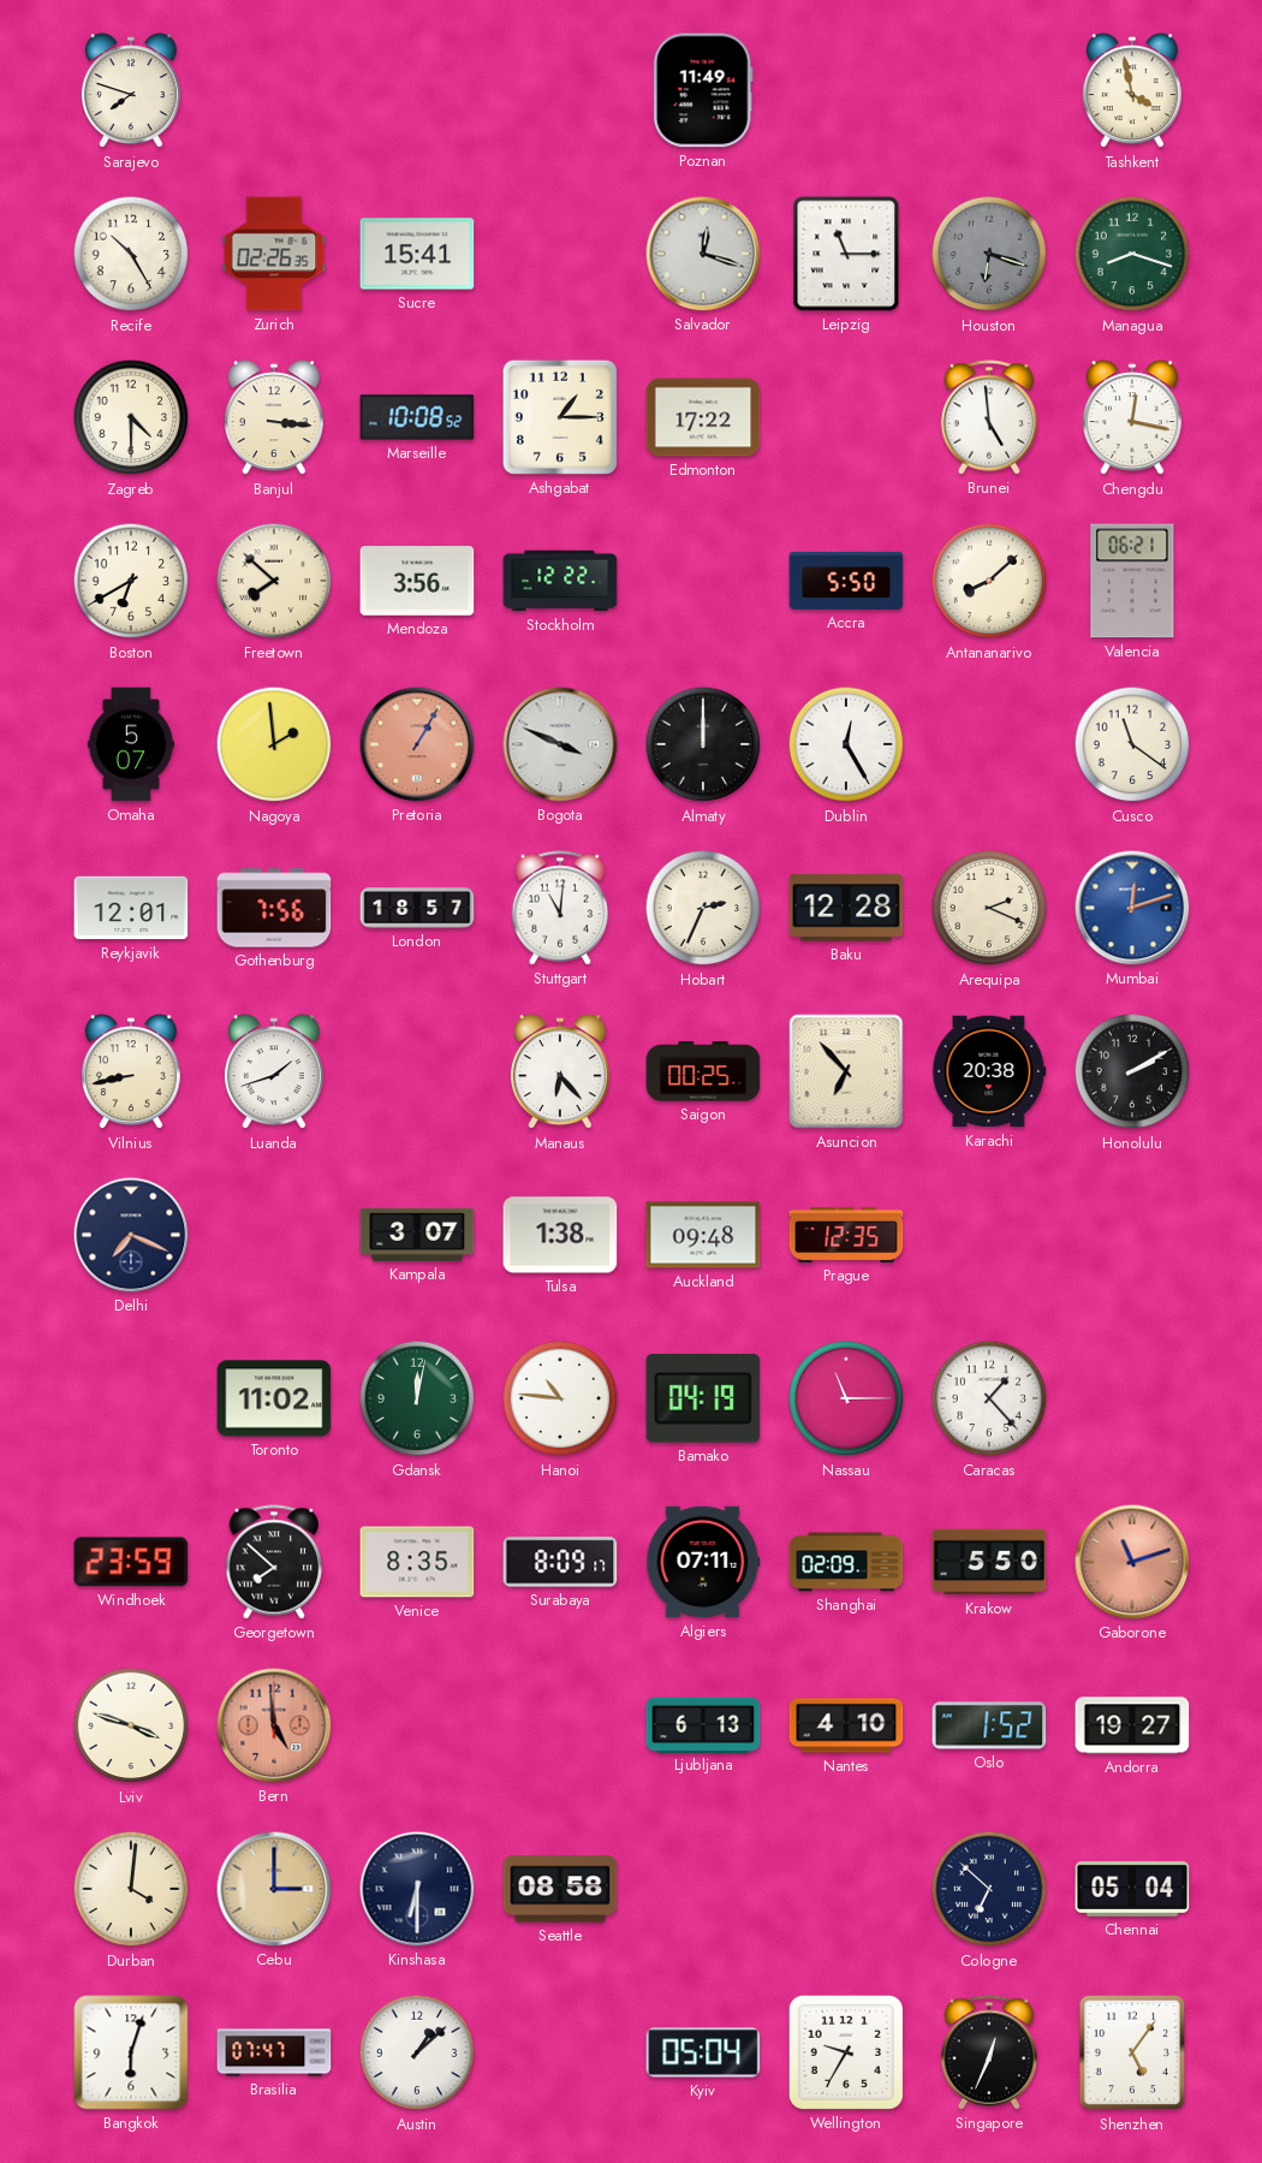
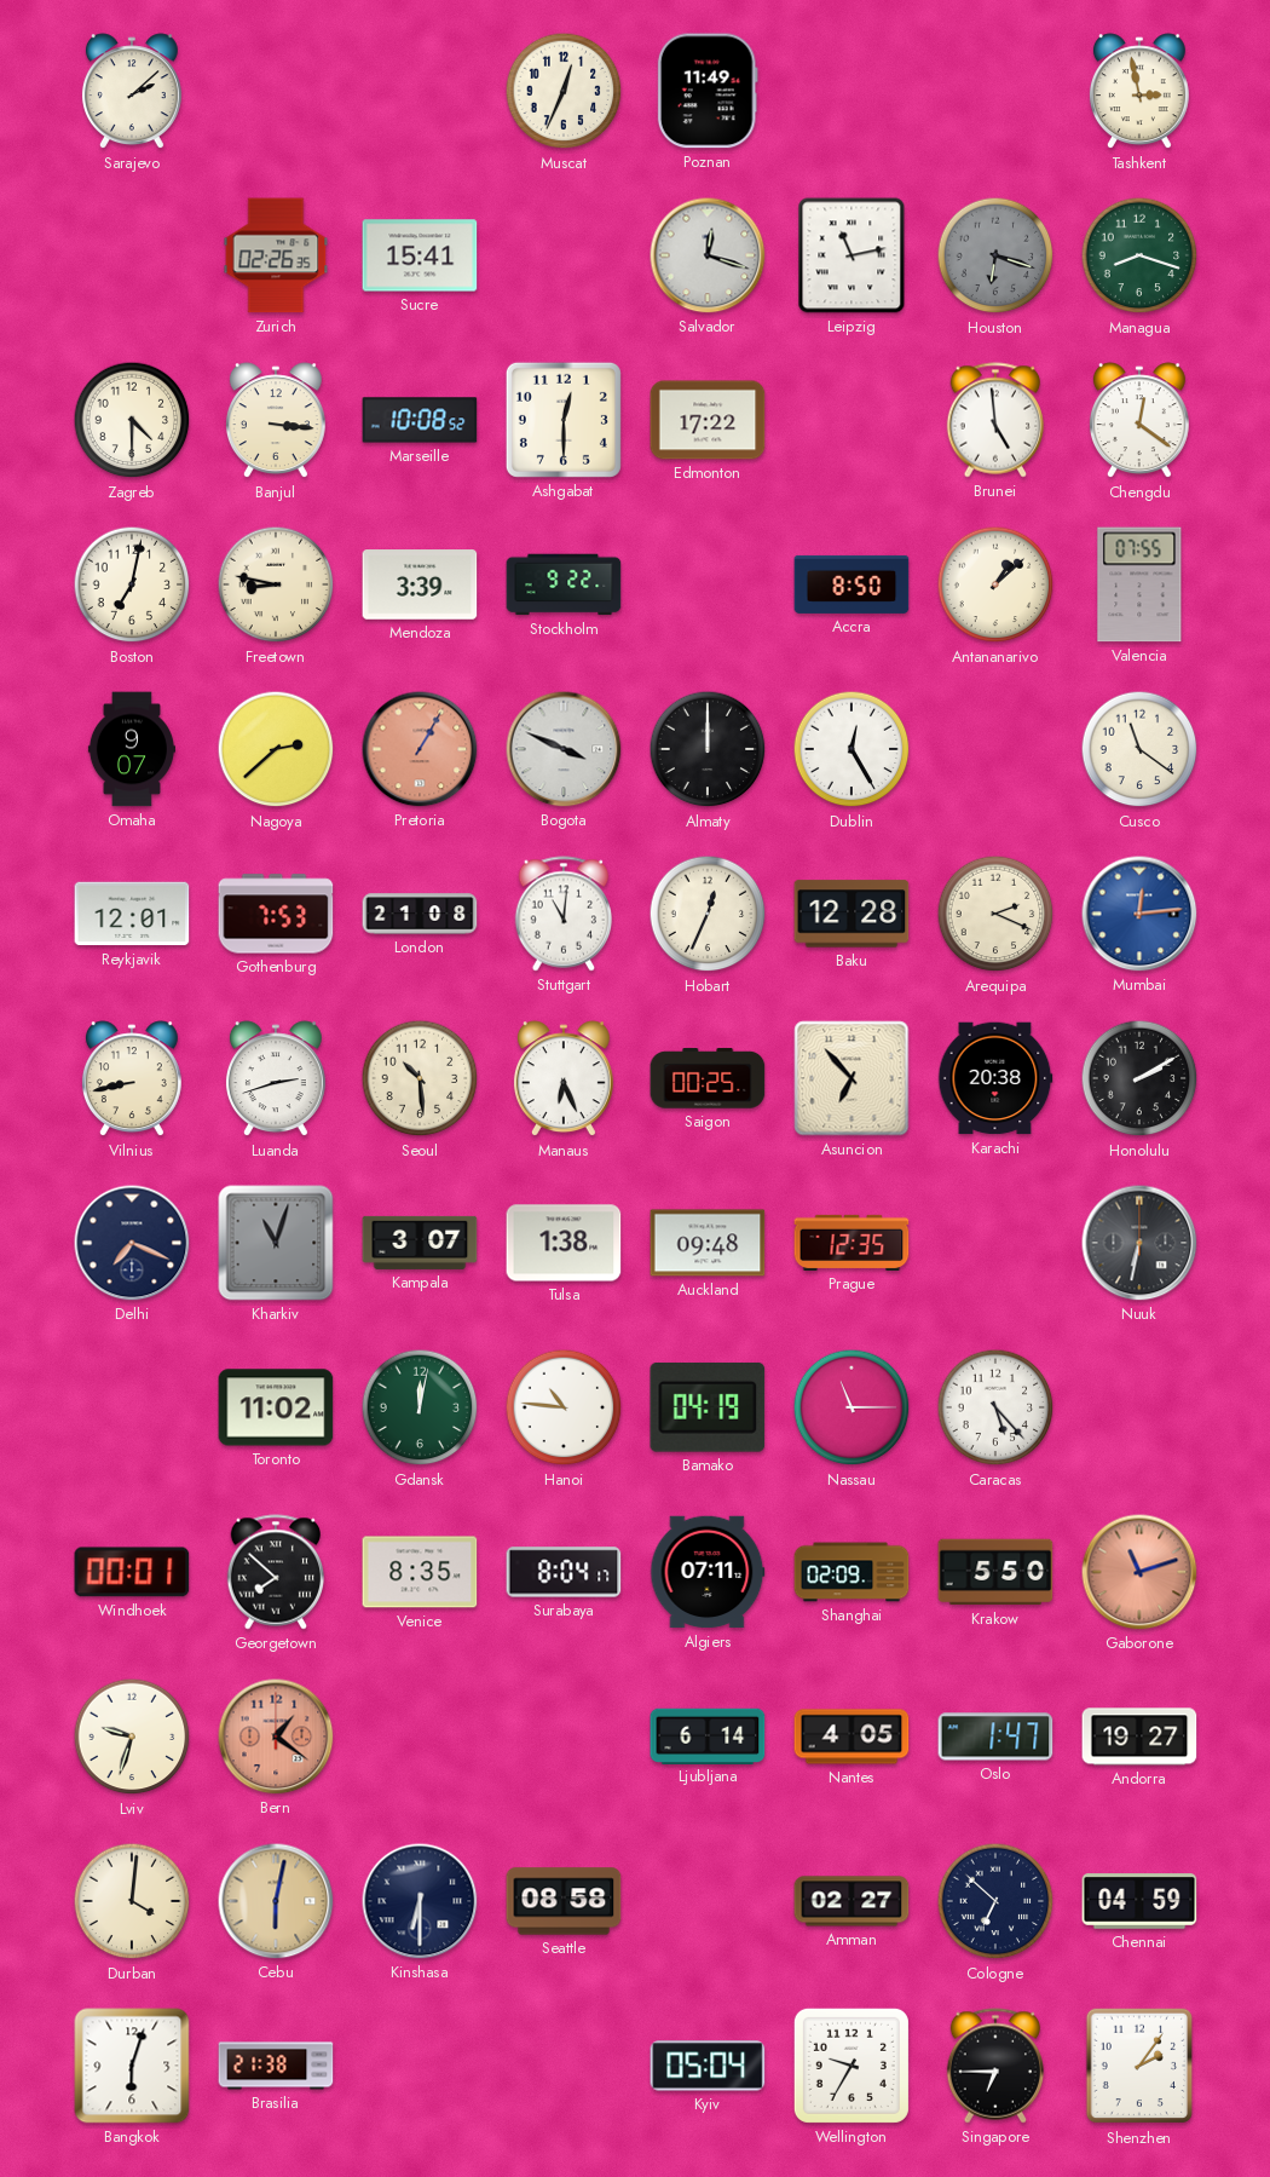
Sarajevo: 7:48 -> 2:08 (132, 92)
Muscat: none -> 12:34 (564, 91)
Tashkent: 3:58 -> 2:58 (1139, 92)
Recife: 10:25 -> none (131, 254)
Leipzig: 11:15 -> 11:13 (852, 255)
Ashgabat: 1:15 -> 12:30 (564, 420)
Chengdu: 12:17 -> 12:21 (1139, 421)
Boston: 6:40 -> 7:02 (132, 584)
Freetown: 7:52 -> 8:47 (276, 584)
Mendoza: 3:56 -> 3:39 (420, 584)
Stockholm: 12:22 -> 9:22 (564, 584)
Accra: 5:50 -> 8:50 (852, 584)
Antananarivo: 8:08 -> 1:08 (995, 584)
Valencia: 06:21 -> 07:55 (1139, 584)
Omaha: 5:07 -> 9:07 (132, 749)
Nagoya: 1:59 -> 2:38 (276, 749)
Gothenburg: 7:56 -> 7:53 (276, 914)
London: 18:57 -> 21:08 (420, 914)
Hobart: 2:34 -> 12:34 (708, 914)
Mumbai: 12:12 -> 12:14 (1139, 914)
Luanda: 1:42 -> 2:42 (276, 1079)
Seoul: none -> 10:29 (420, 1078)
Manaus: 6:23 -> 6:26 (564, 1079)
Kharkiv: none -> 11:03 (276, 1243)
Nuuk: none -> 6:32 (1139, 1243)
Caracas: 1:23 -> 5:23 (995, 1407)
Windhoek: 23:59 -> 00:01 (132, 1572)
Surabaya: 8:09 -> 8:04 (564, 1572)
Lviv: 3:48 -> 9:33 (132, 1737)
Bern: 4:59 -> 1:21 (276, 1737)
Ljubljana: 6:13 -> 6:14 (708, 1735)
Nantes: 4:10 -> 4:05 (852, 1737)
Oslo: 1:52 -> 1:47 (995, 1737)
Cebu: 3:00 -> 6:02 (276, 1901)
Amman: none -> 02:27 (852, 1901)
Chennai: 05:04 -> 04:59 (1139, 1901)
Brasilia: 07:47 -> 21:38 (276, 2066)
Austin: 1:08 -> none (417, 2052)
Singapore: 12:34 -> 6:45 (995, 2066)
Shenzhen: 5:06 -> 2:06 (1139, 2066)
